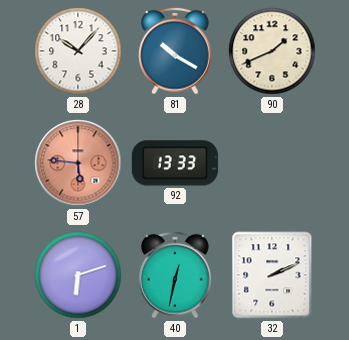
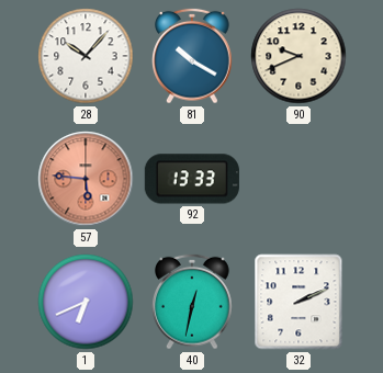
90: 1:41 -> 9:41 (298, 56)
1: 6:12 -> 6:41 (86, 302)
